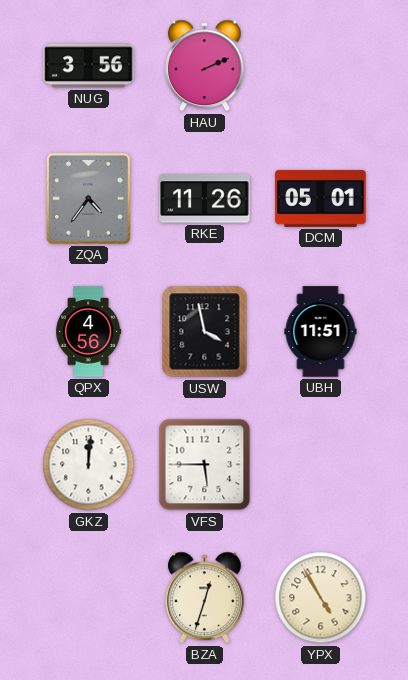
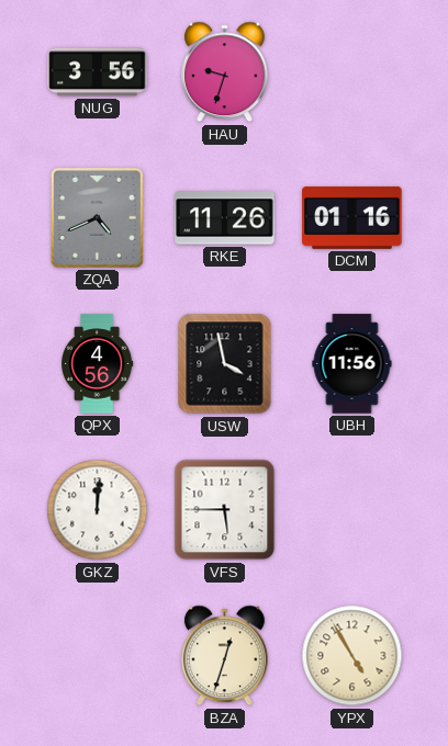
HAU: 2:11 -> 9:33 (225, 72)
ZQA: 4:36 -> 4:41 (97, 217)
DCM: 05:01 -> 01:16 (352, 217)
UBH: 11:51 -> 11:56 (352, 364)
